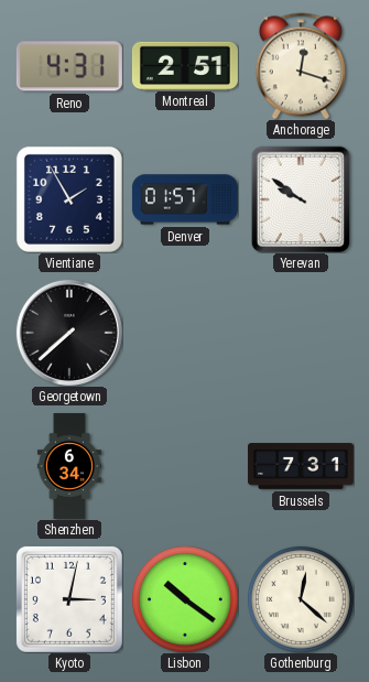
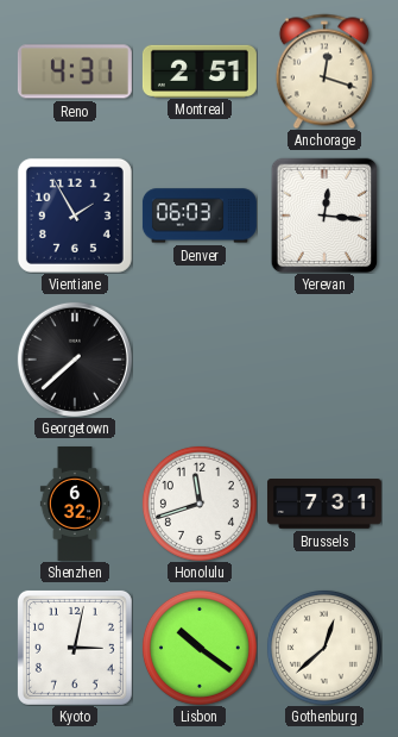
Denver: 01:57 -> 06:03 (200, 216)
Yerevan: 9:51 -> 12:16 (324, 216)
Shenzhen: 6:34 -> 6:32 (74, 504)
Honolulu: none -> 11:42 (200, 504)
Gothenburg: 12:22 -> 12:38 (324, 648)
